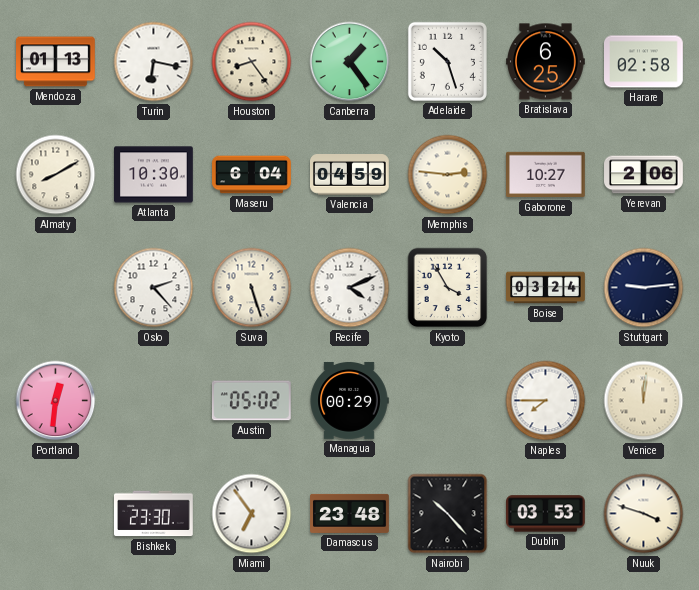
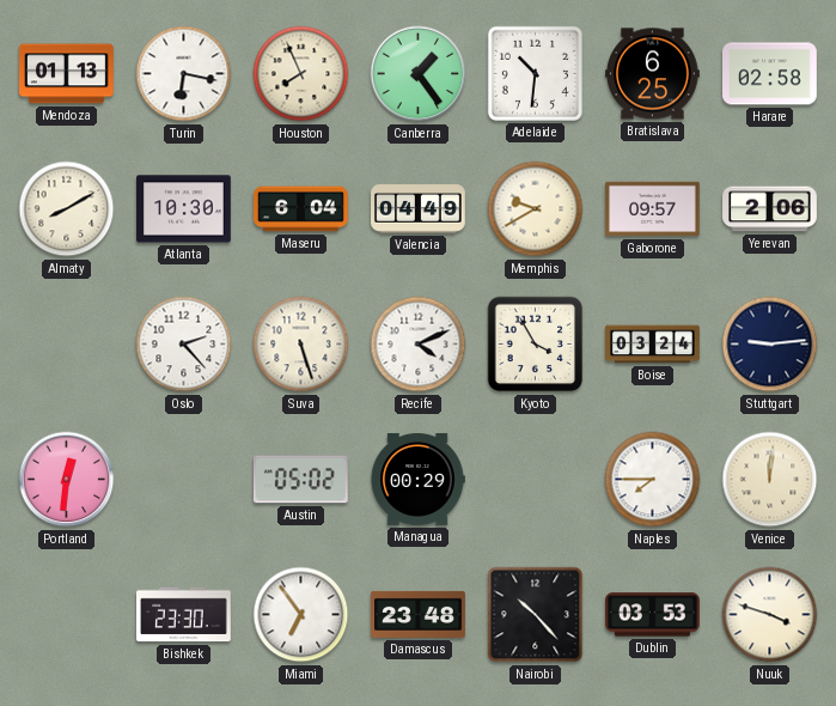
Houston: 8:24 -> 7:56 (301, 74)
Adelaide: 10:27 -> 10:31 (535, 73)
Valencia: 04:59 -> 04:49 (419, 209)
Memphis: 2:46 -> 9:40 (536, 209)
Gaborone: 10:27 -> 09:57 (653, 209)
